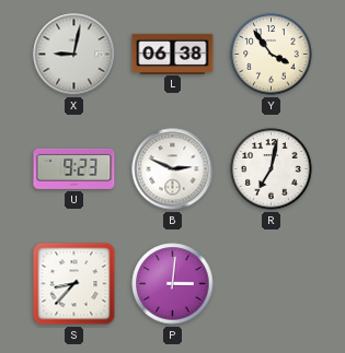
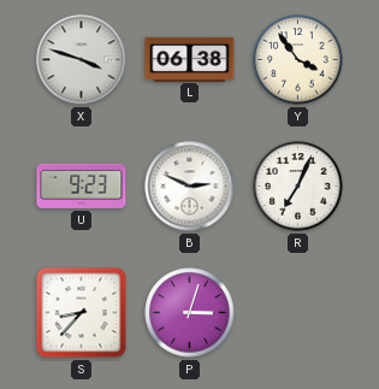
X: 9:02 -> 3:48 (82, 60)
R: 7:02 -> 7:04 (298, 187)
P: 3:01 -> 3:03 (190, 313)
